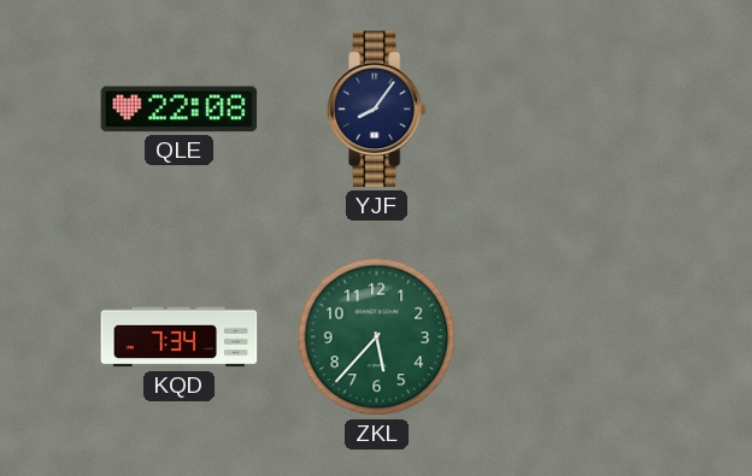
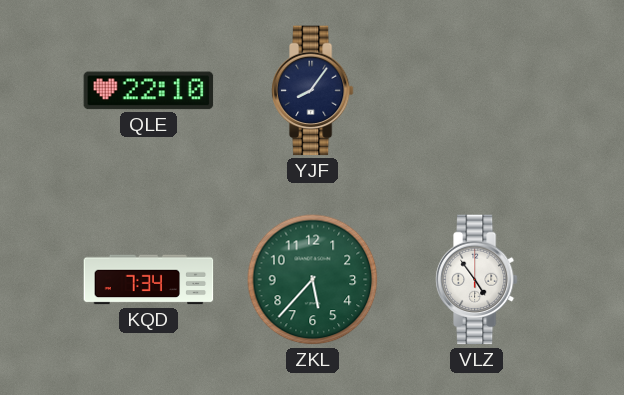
QLE: 22:08 -> 22:10 (149, 91)
VLZ: none -> 4:54 (476, 280)
